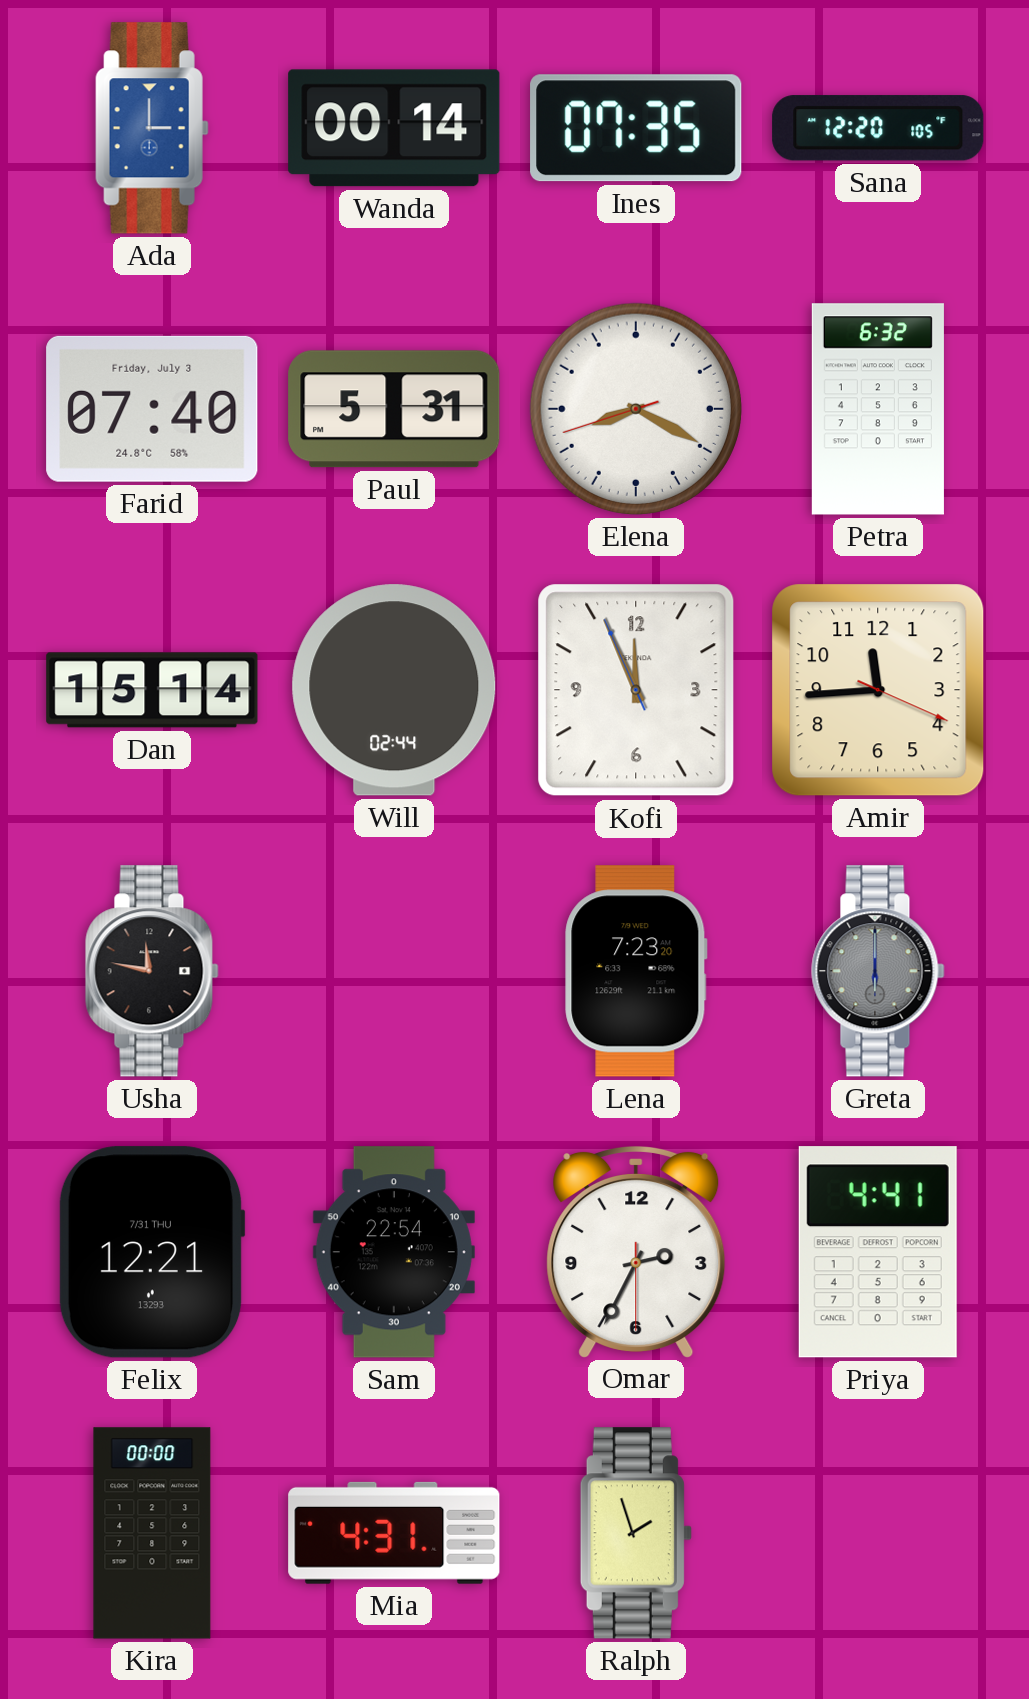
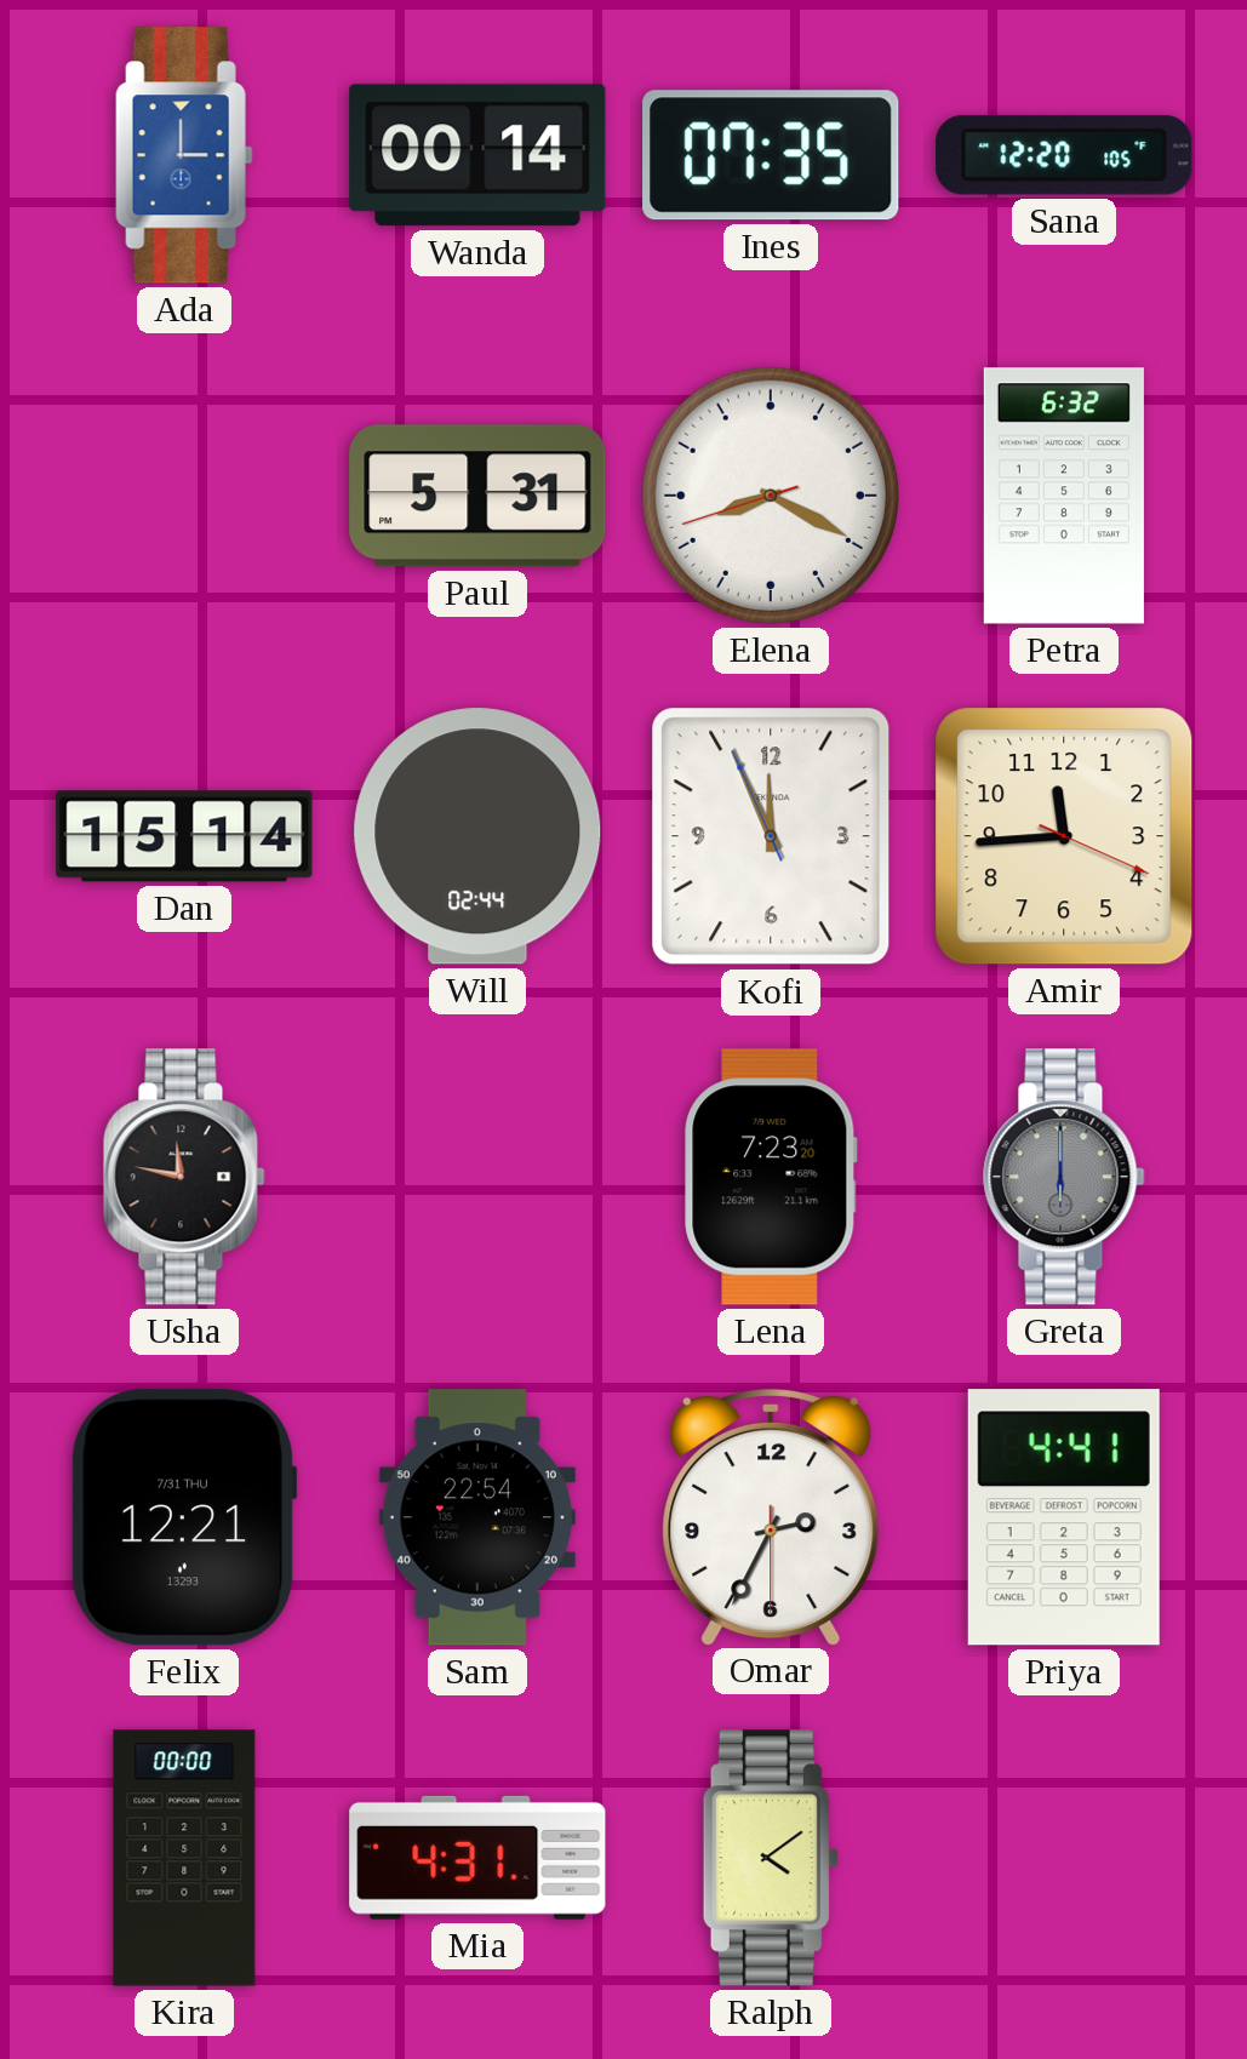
Farid: 07:40 -> none (152, 409)
Ralph: 1:57 -> 4:09 (771, 1858)
